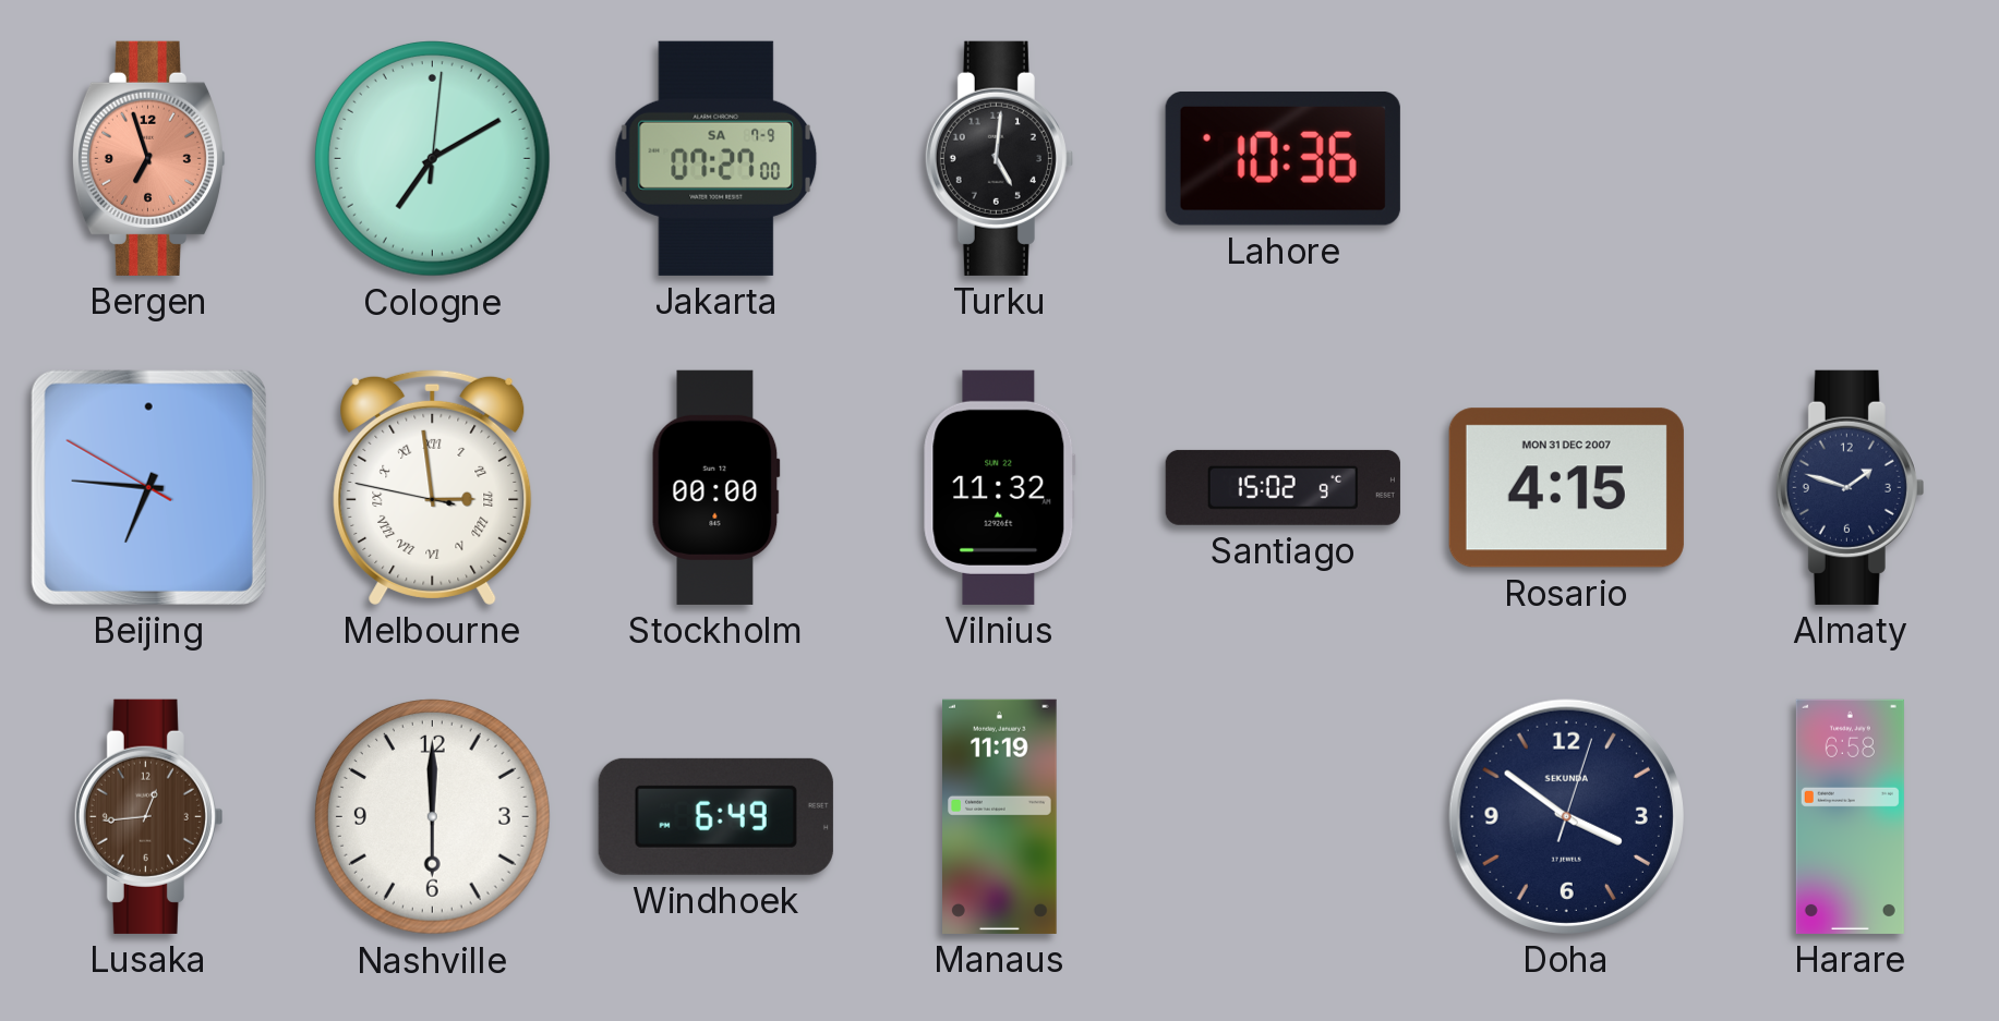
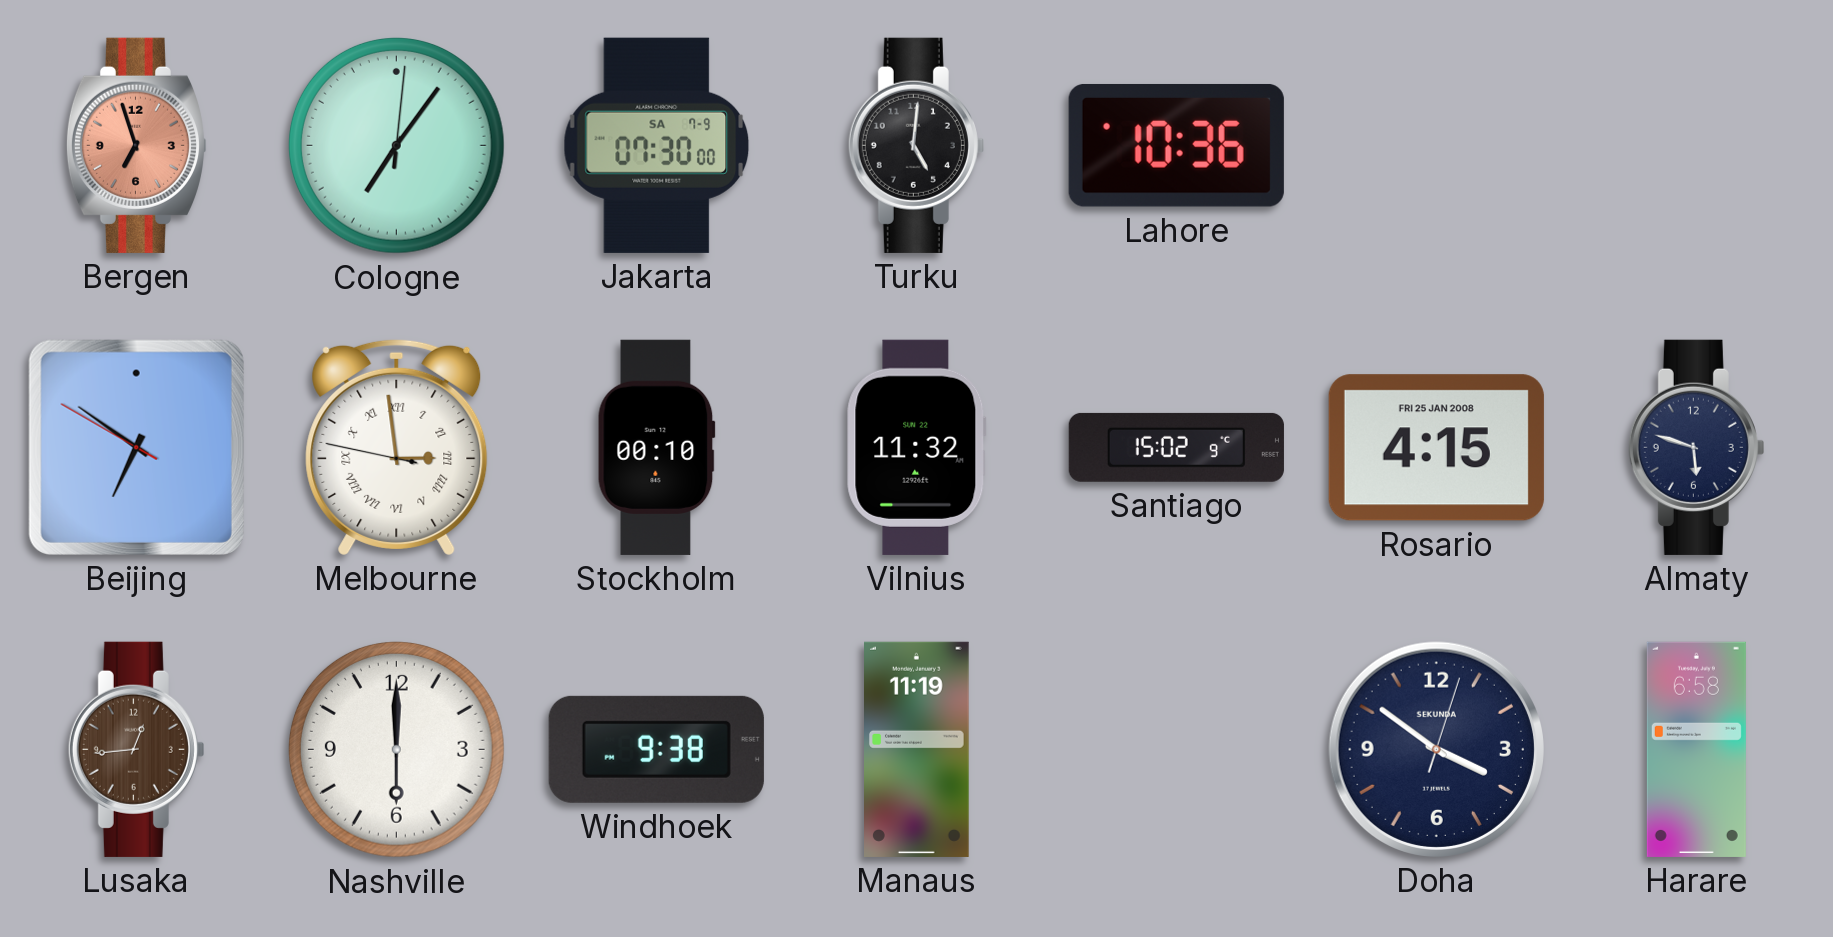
Cologne: 7:10 -> 7:06 (396, 145)
Jakarta: 07:27 -> 07:30 (657, 145)
Beijing: 6:45 -> 6:50 (136, 447)
Stockholm: 00:00 -> 00:10 (656, 447)
Rosario date: MON 31 DEC 2007 -> FRI 25 JAN 2008 (1436, 448)
Almaty: 1:48 -> 5:48 (1696, 447)
Windhoek: 6:49 -> 9:38 (656, 749)
